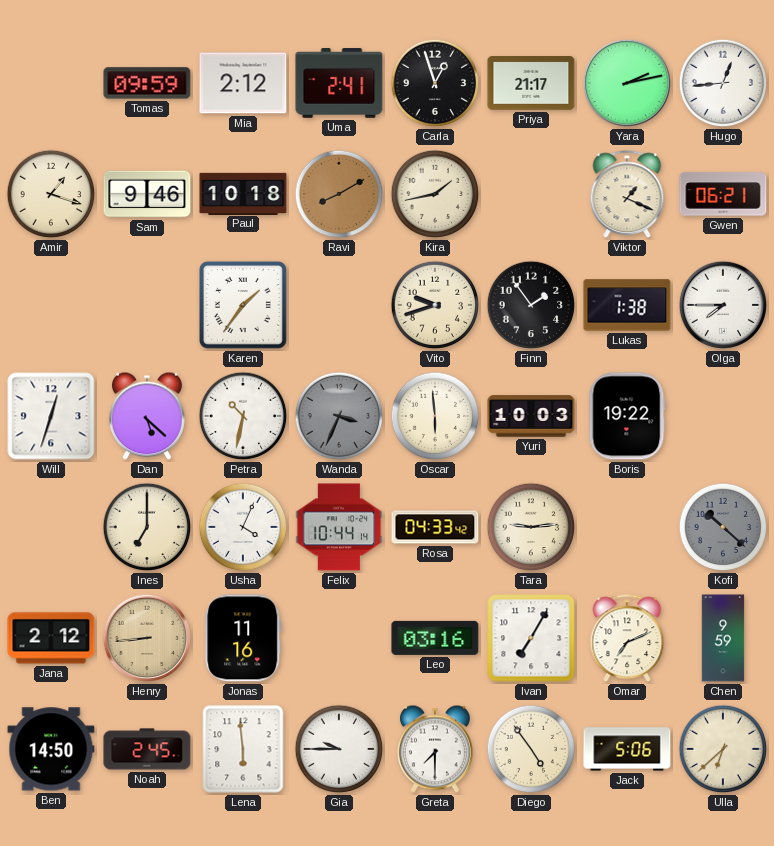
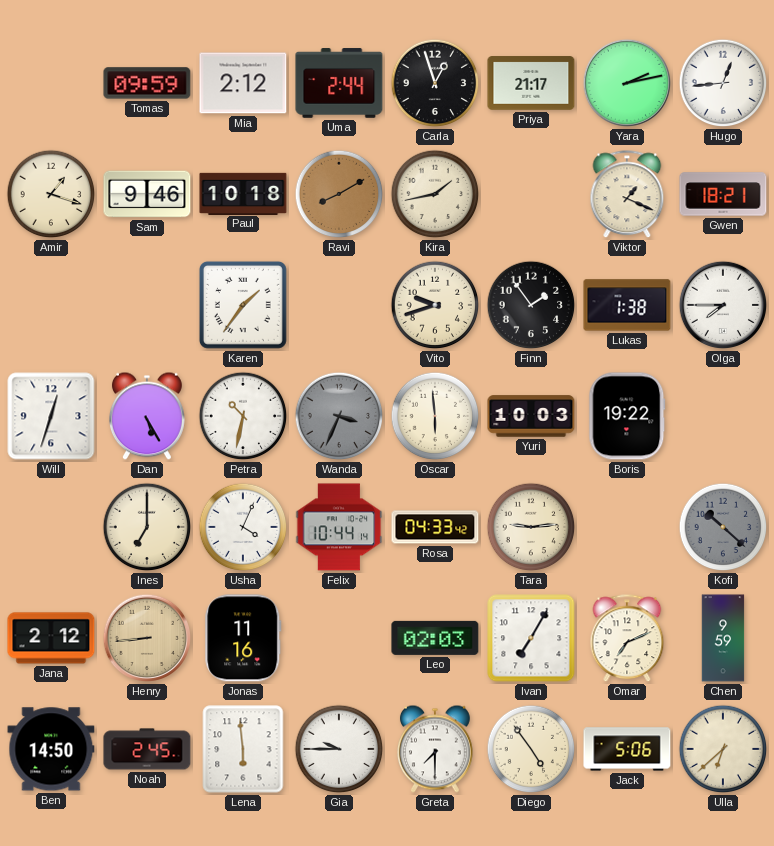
Uma: 2:41 -> 2:44 (339, 83)
Gwen: 06:21 -> 18:21 (723, 194)
Dan: 5:22 -> 5:25 (147, 416)
Leo: 03:16 -> 02:03 (435, 638)
